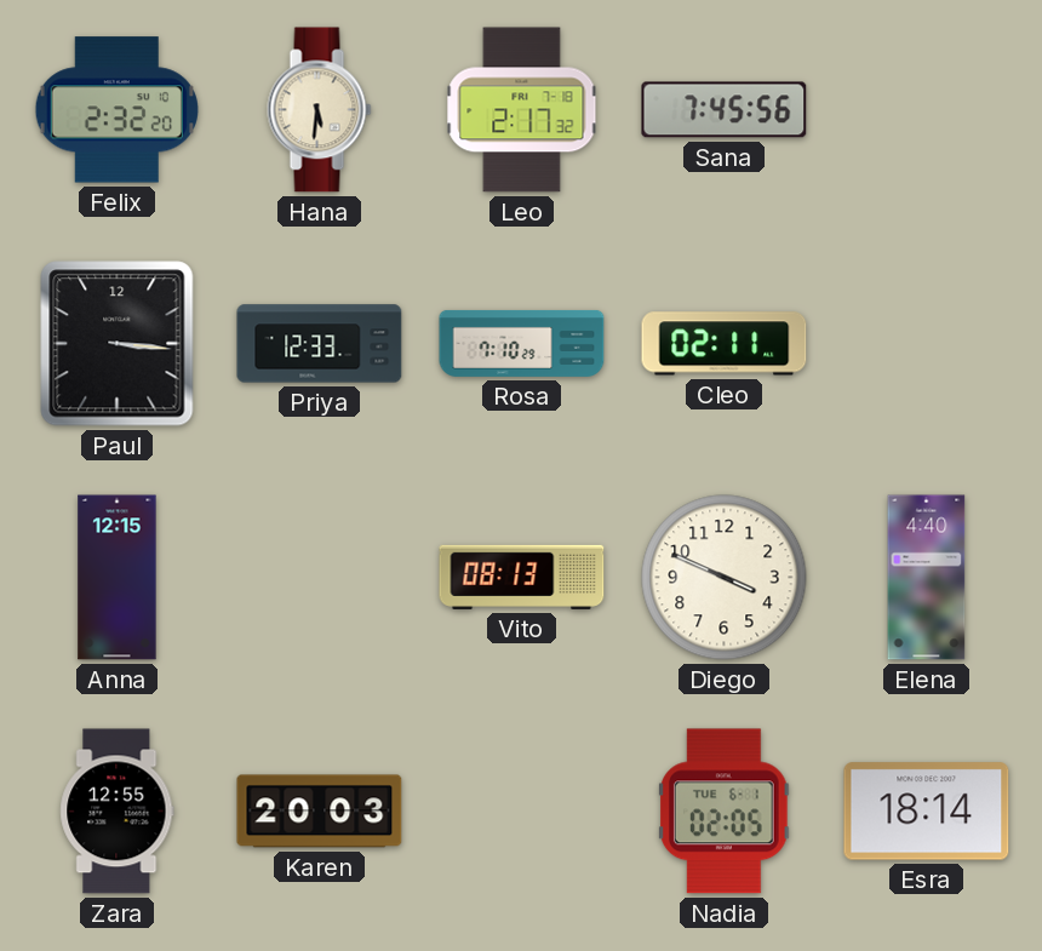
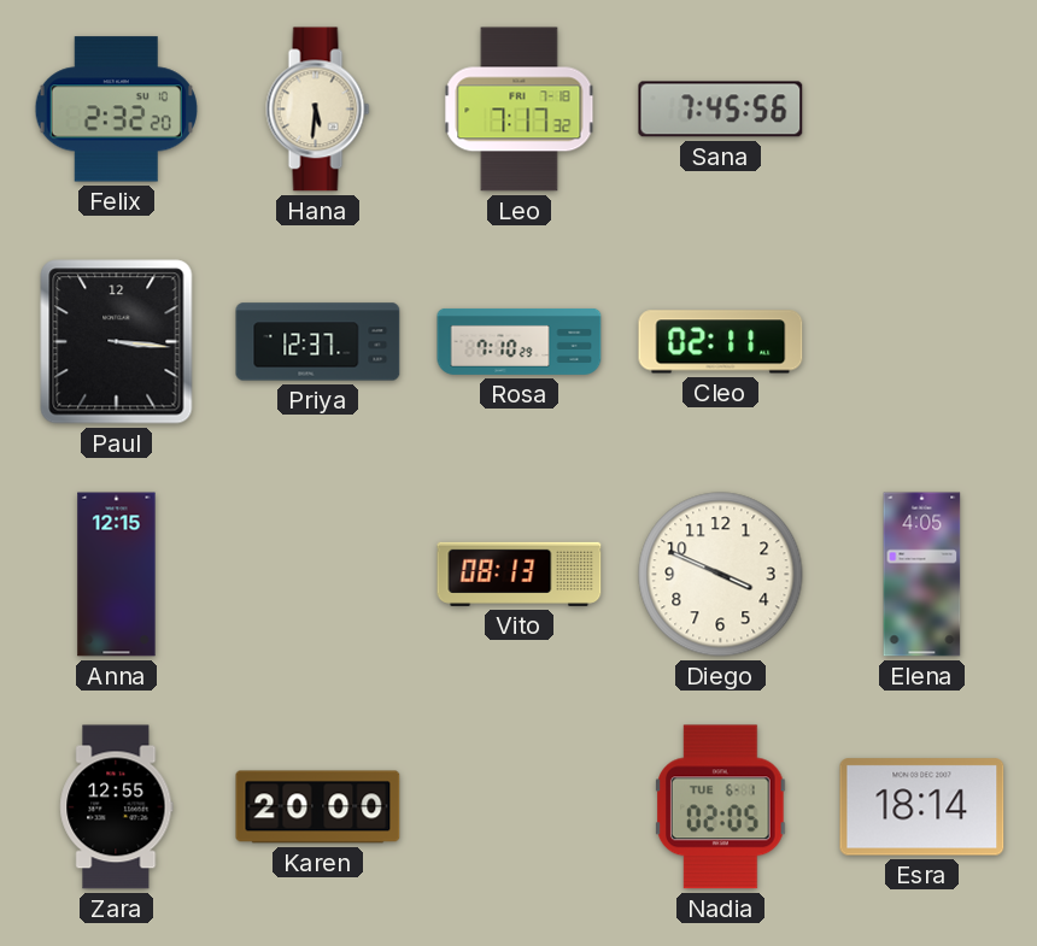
Leo: 2:17 -> 7:17 (520, 110)
Priya: 12:33 -> 12:37 (318, 342)
Elena: 4:40 -> 4:05 (922, 575)
Karen: 20:03 -> 20:00 (318, 807)
